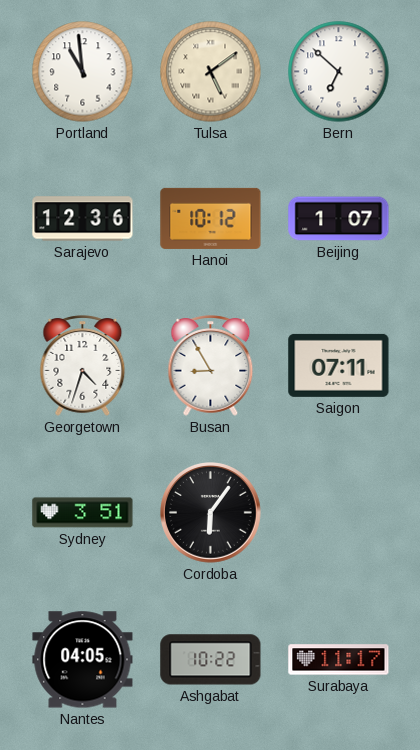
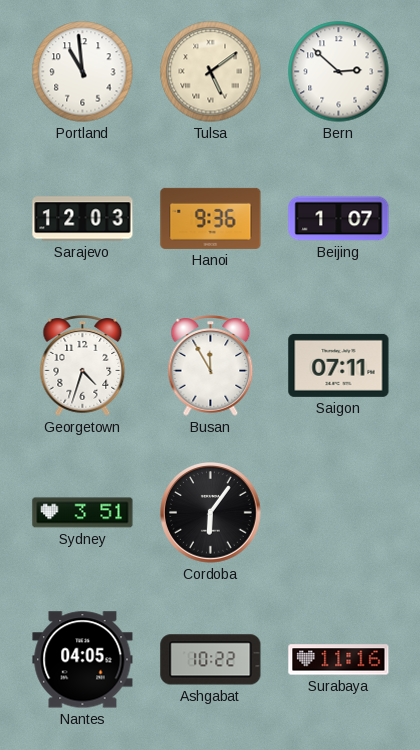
Bern: 6:52 -> 2:52 (339, 72)
Sarajevo: 12:36 -> 12:03 (83, 219)
Hanoi: 10:12 -> 9:36 (211, 218)
Busan: 8:55 -> 11:55 (211, 366)
Surabaya: 11:17 -> 11:16 (339, 660)
